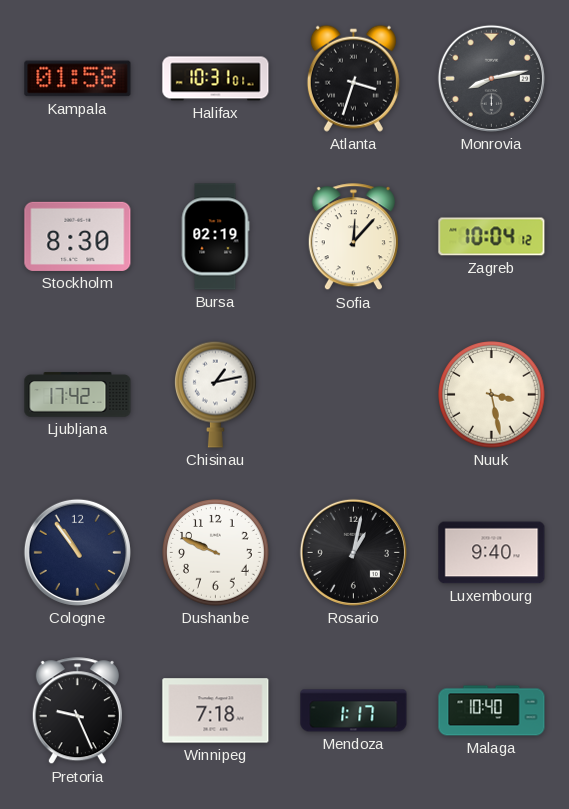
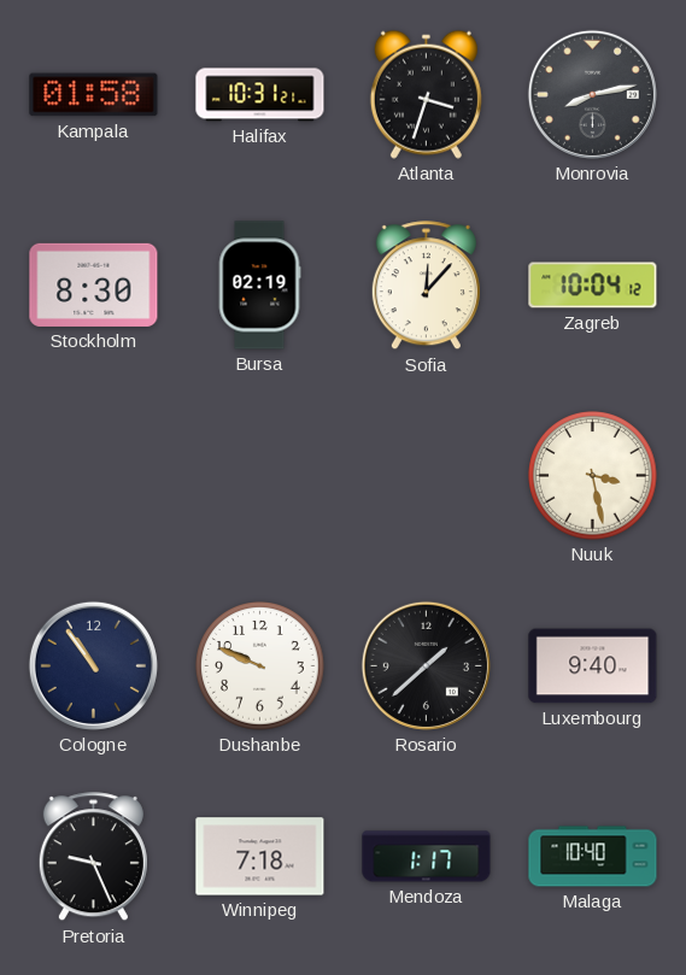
Halifax: 10:31:01 -> 10:31:21 (260, 95)
Ljubljana: 17:42 -> none (78, 395)
Chisinau: 1:13 -> none (216, 394)
Rosario: 1:02 -> 1:38 (426, 665)
